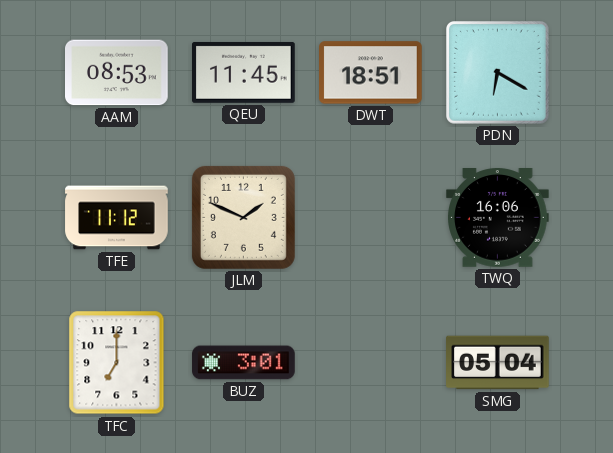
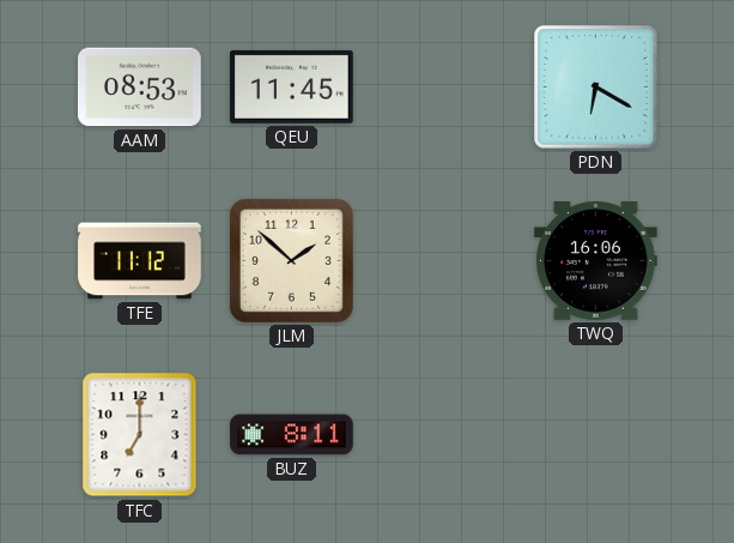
DWT: 18:51 -> none (371, 73)
JLM: 1:49 -> 1:52 (291, 260)
BUZ: 3:01 -> 8:11 (292, 435)
SMG: 05:04 -> none (498, 363)
